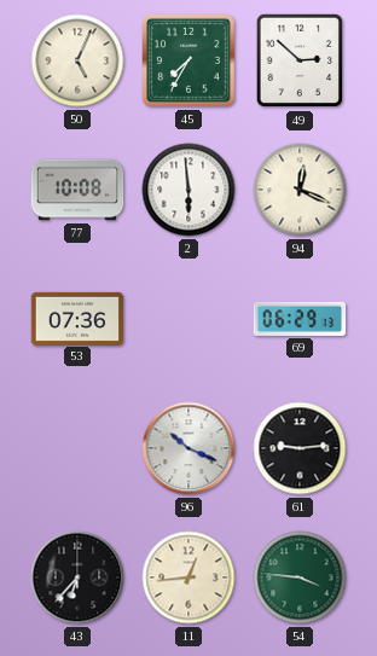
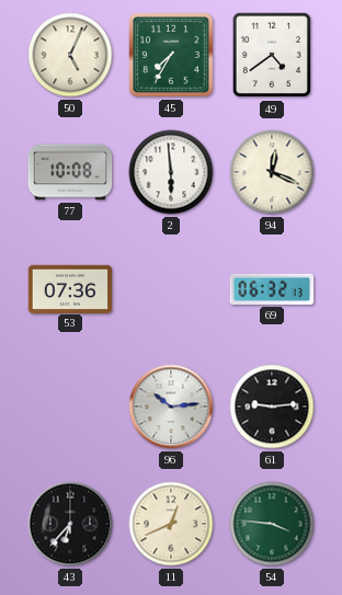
49: 2:52 -> 4:39 (272, 55)
69: 06:29 -> 06:32 (272, 289)
96: 10:19 -> 10:14 (171, 407)
11: 12:44 -> 12:41 (171, 524)
